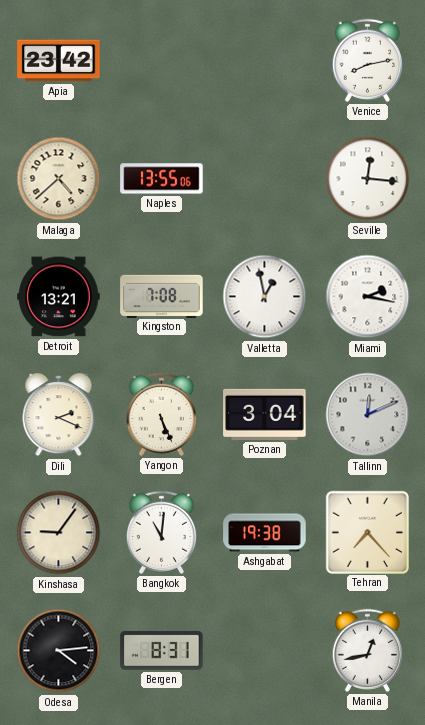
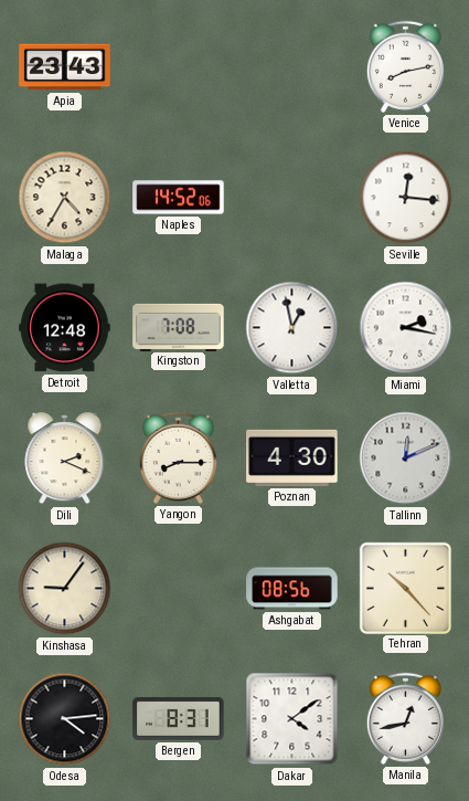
Apia: 23:42 -> 23:43 (65, 67)
Malaga: 4:38 -> 4:35 (65, 198)
Naples: 13:55 -> 14:52 (179, 198)
Detroit: 13:21 -> 12:48 (65, 328)
Yangon: 5:26 -> 8:15 (178, 457)
Poznan: 3:04 -> 4:30 (292, 457)
Bangkok: 11:01 -> none (161, 532)
Ashgabat: 19:38 -> 08:56 (292, 589)
Tehran: 7:23 -> 10:23 (405, 588)
Dakar: none -> 4:09 (292, 719)
